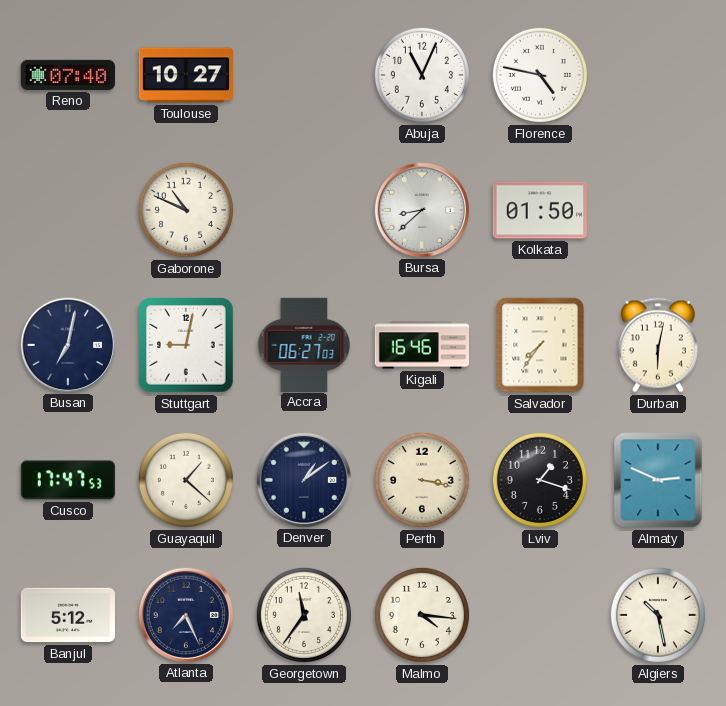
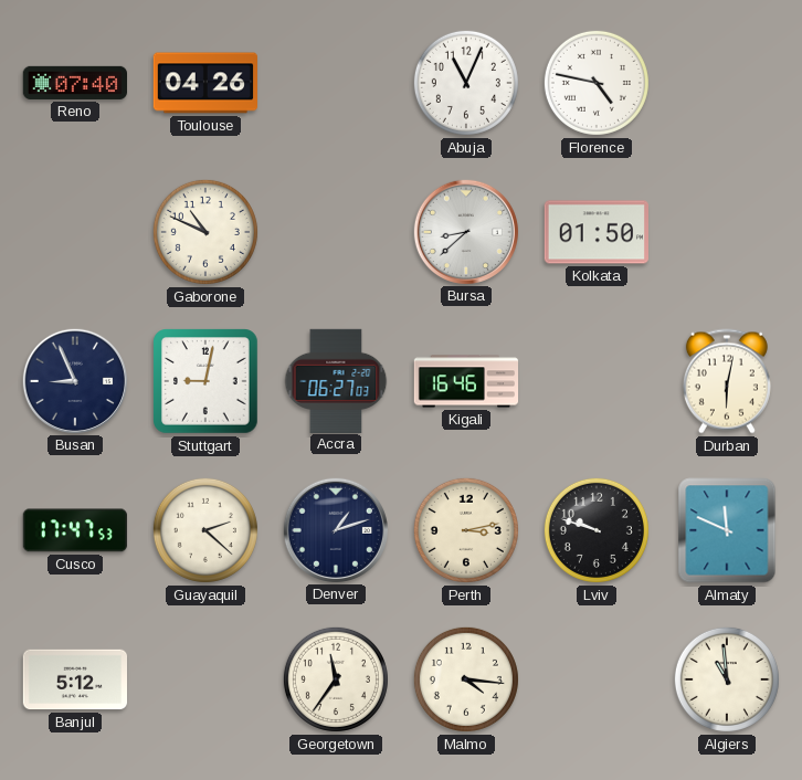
Toulouse: 10:27 -> 04:26 (204, 83)
Busan: 7:02 -> 8:56 (74, 380)
Salvador: 7:36 -> none (540, 345)
Guayaquil: 1:22 -> 2:22 (205, 530)
Denver: 1:09 -> 1:12 (335, 529)
Perth: 3:17 -> 3:13 (466, 530)
Lviv: 1:18 -> 9:48 (597, 530)
Almaty: 2:49 -> 11:49 (727, 530)
Atlanta: 7:26 -> none (185, 614)
Algiers: 10:28 -> 10:59 (727, 679)
